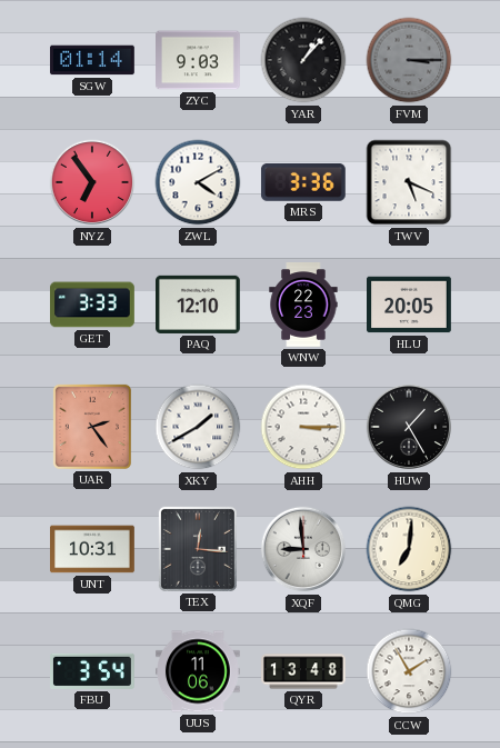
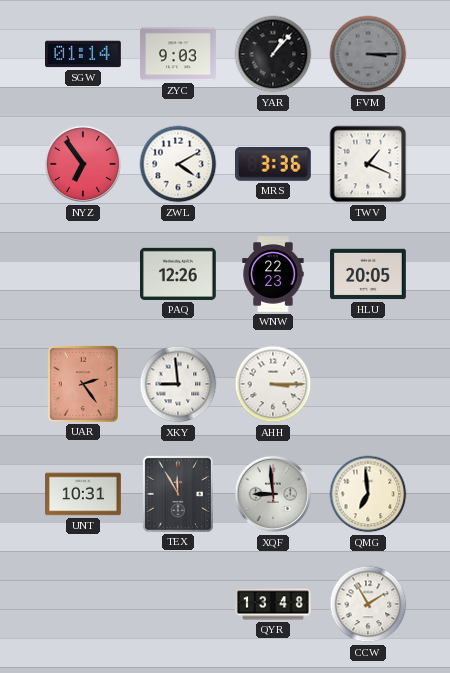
TWV: 5:19 -> 1:19 (368, 164)
GET: 3:33 -> none (93, 305)
PAQ: 12:10 -> 12:26 (179, 274)
XKY: 1:40 -> 8:59 (178, 384)
HUW: 1:25 -> none (409, 427)
TEX: 12:16 -> 11:55 (178, 494)
QMG: 7:01 -> 6:59 (368, 494)
FBU: 3:54 -> none (93, 671)
UUS: 11:06 -> none (199, 671)
